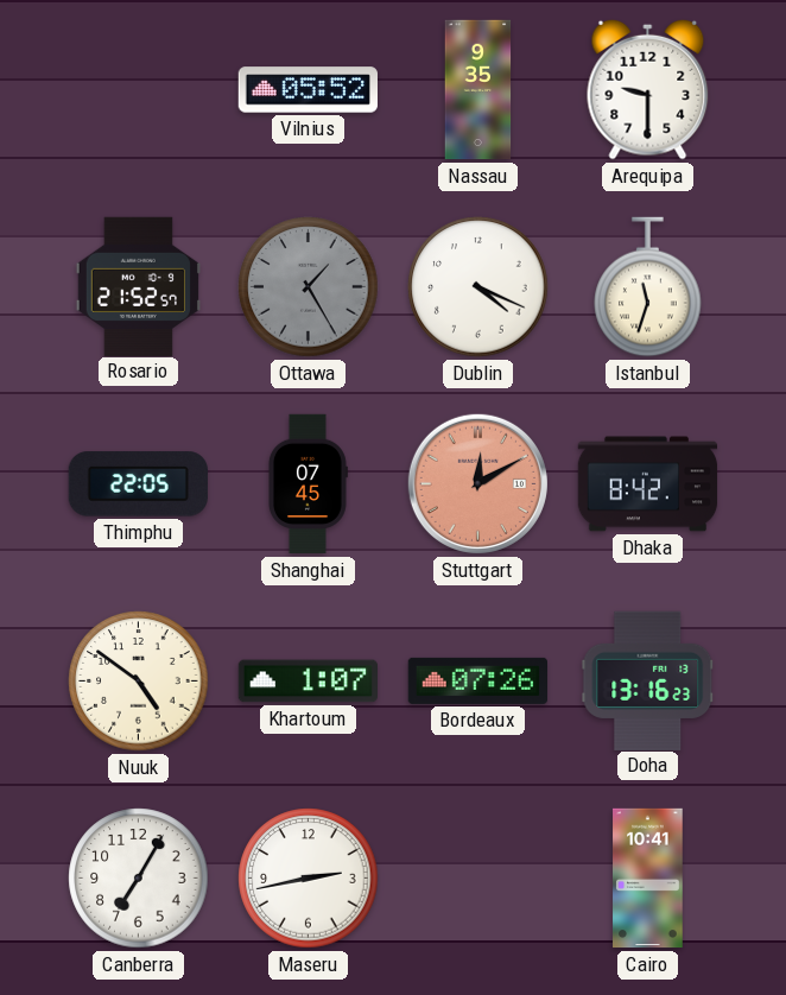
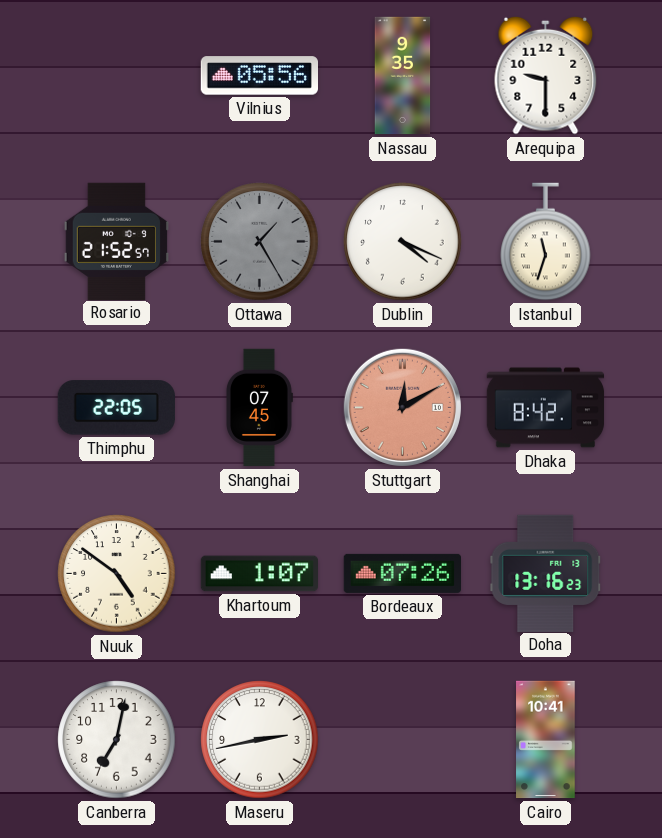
Vilnius: 05:52 -> 05:56 (259, 76)
Canberra: 7:05 -> 7:02 (117, 740)
